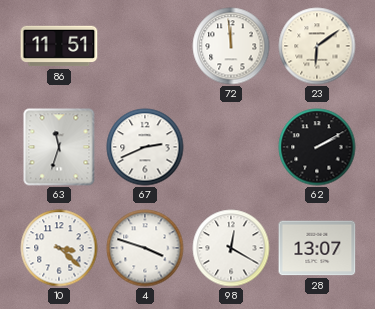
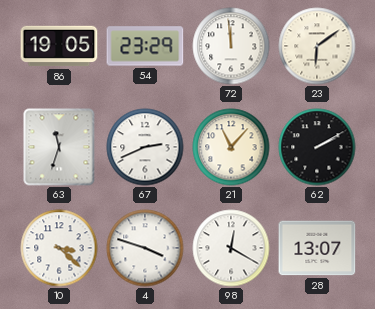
86: 11:51 -> 19:05 (59, 46)
54: none -> 23:29 (145, 46)
21: none -> 11:07 (231, 147)
